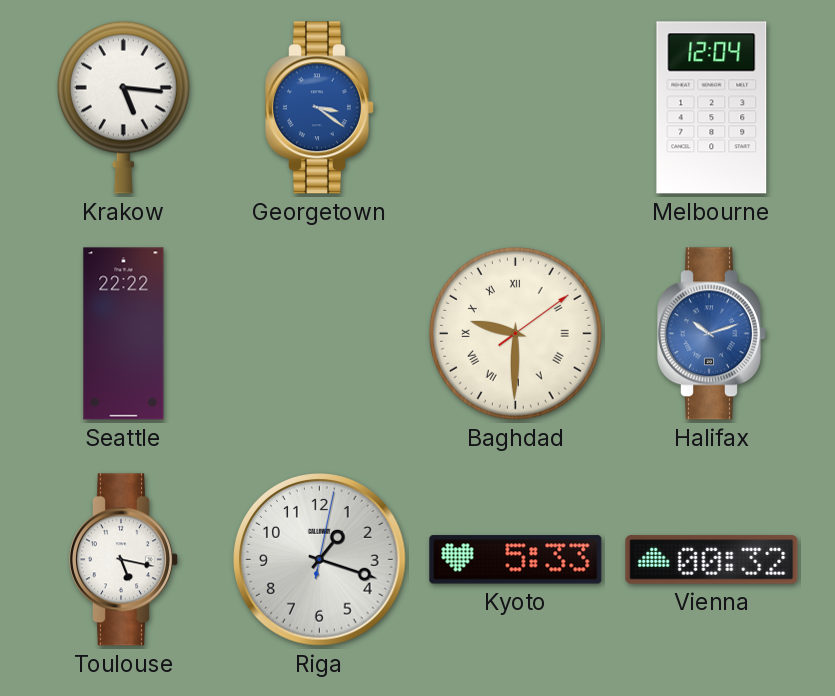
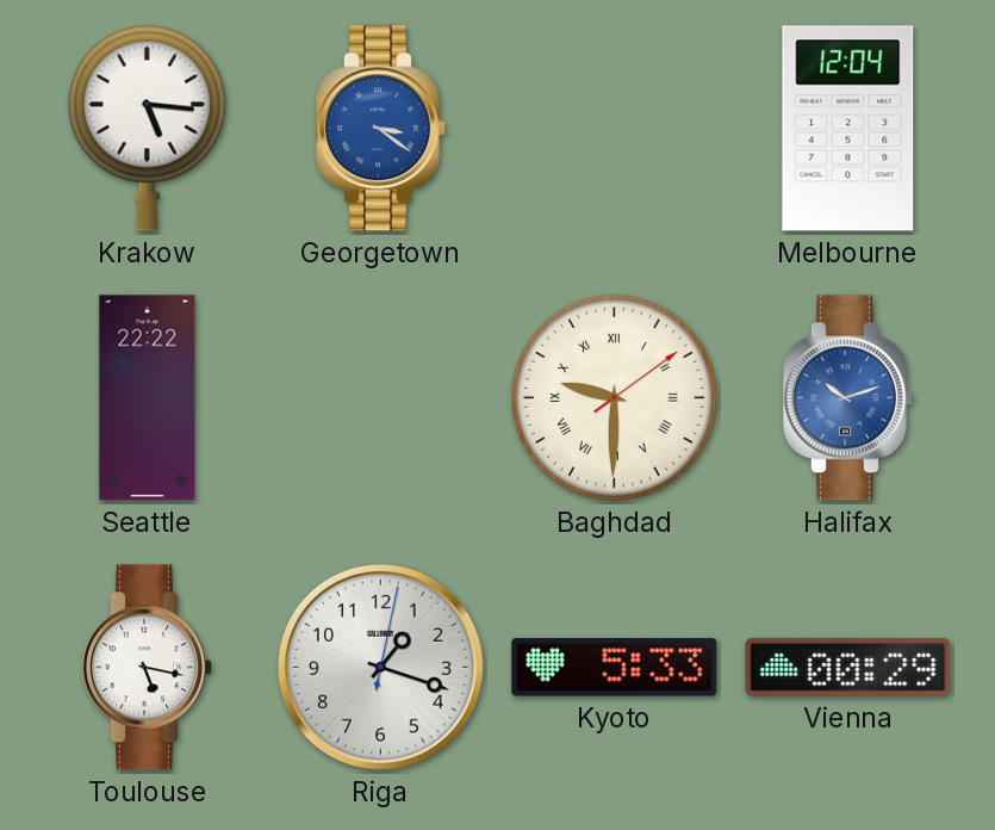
Vienna: 00:32 -> 00:29 (848, 668)
